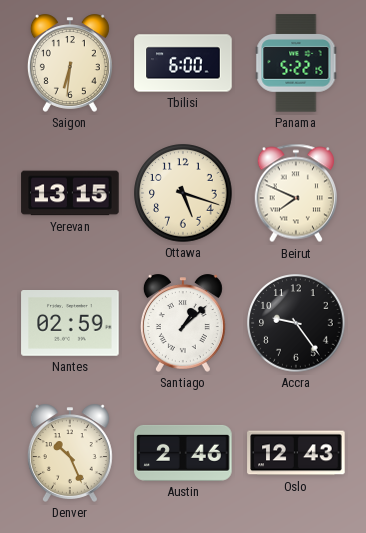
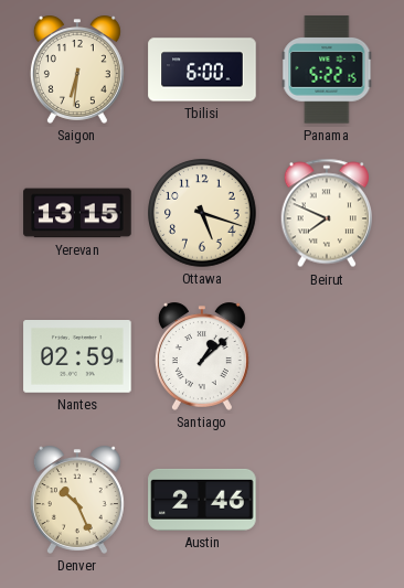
Accra: 9:24 -> none (296, 323)
Oslo: 12:43 -> none (296, 453)
